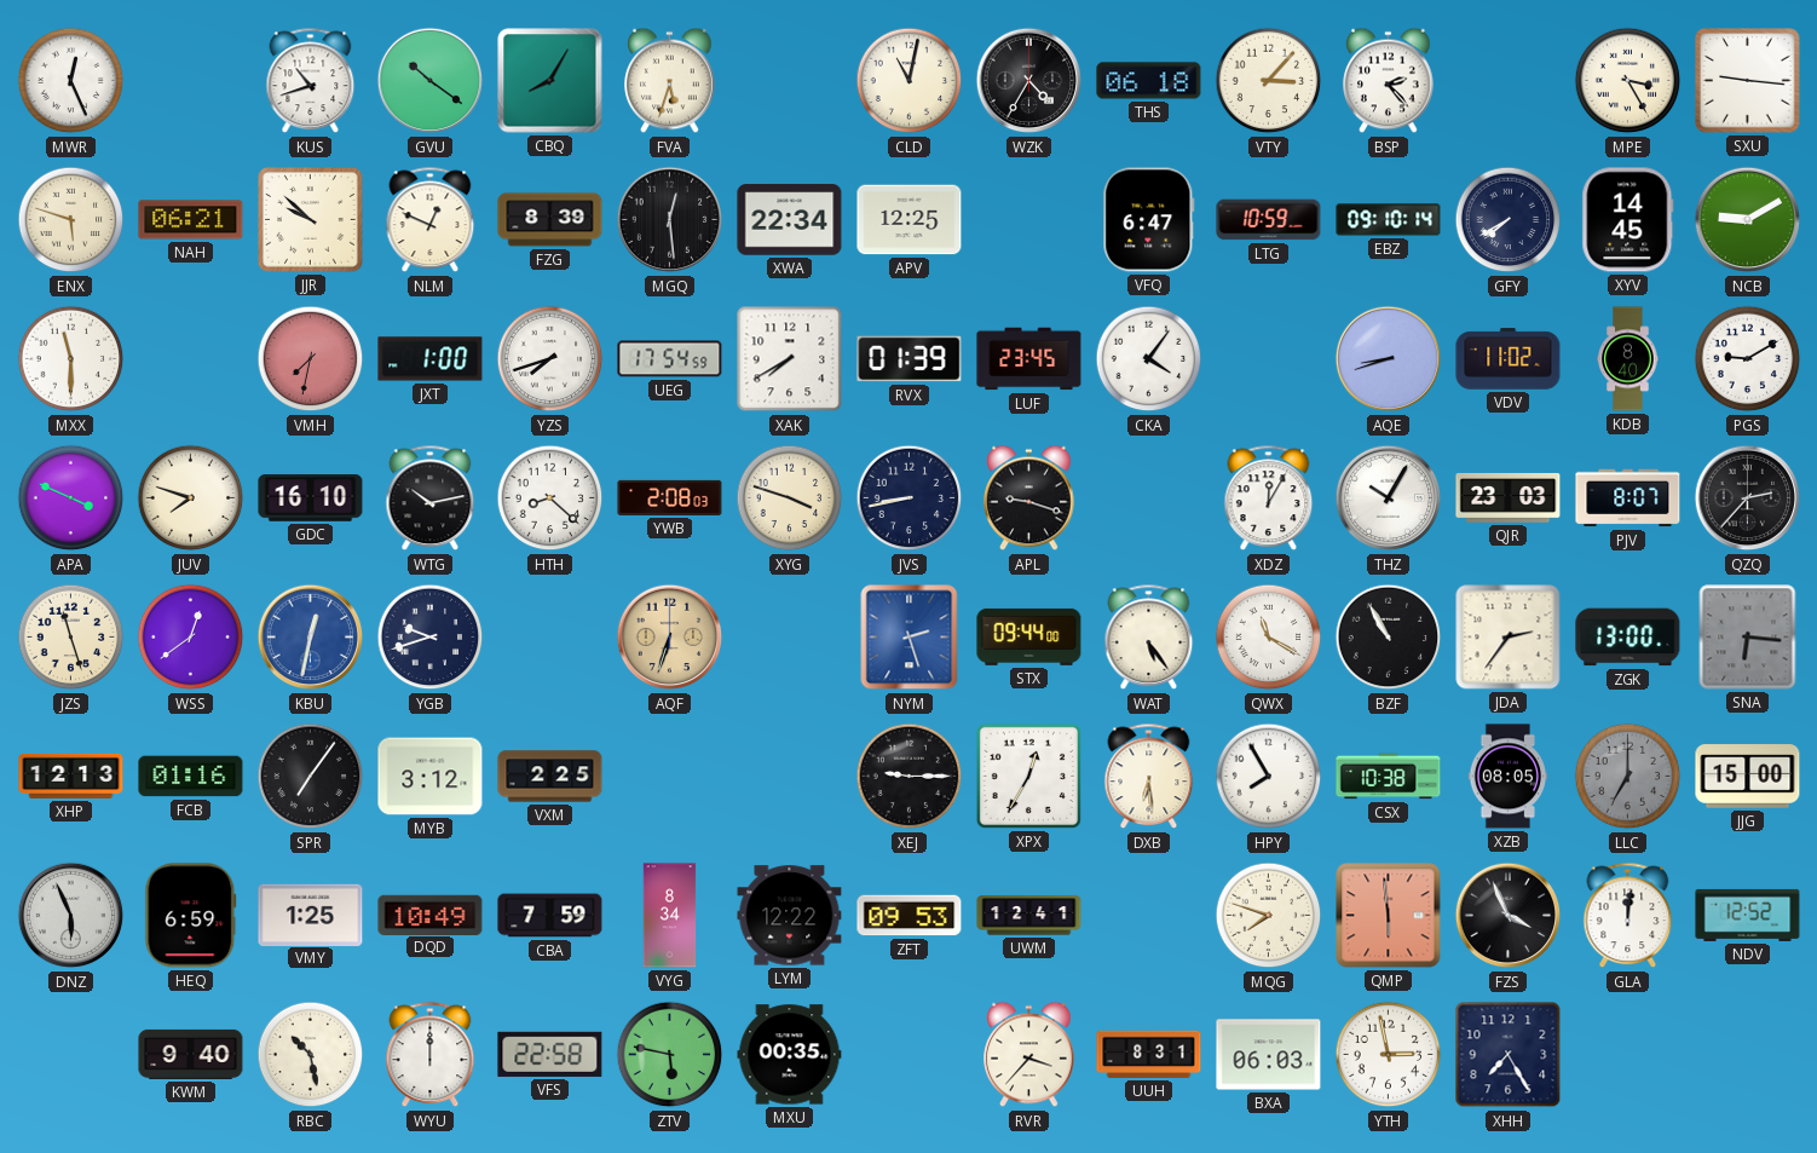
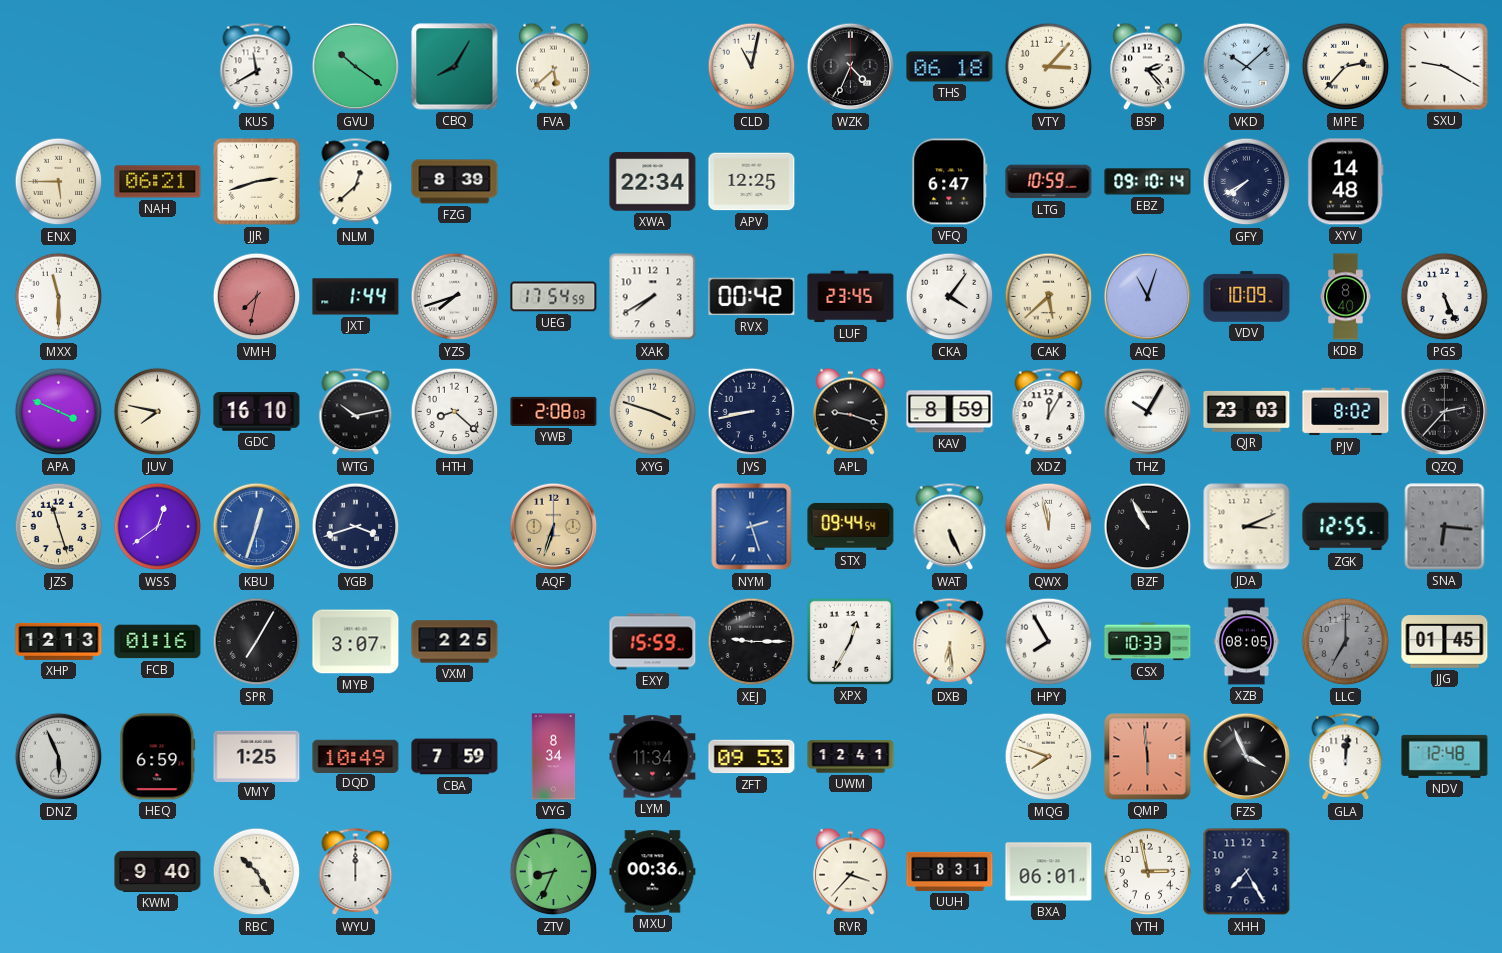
MWR: 12:26 -> none (71, 81)
KUS: 10:42 -> 11:40 (257, 67)
FVA: 5:33 -> 5:38 (554, 67)
WZK: 4:35 -> 4:34 (851, 67)
VKD: none -> 10:08 (1247, 67)
MPE: 3:25 -> 2:37 (1346, 67)
SXU: 9:16 -> 9:20 (1445, 67)
ENX: 5:48 -> 5:45 (59, 182)
JJR: 9:52 -> 2:42 (257, 182)
NLM: 12:49 -> 12:38 (356, 182)
MGQ: 12:29 -> none (670, 220)
XYV: 14:45 -> 14:48 (1346, 182)
NCB: 9:10 -> none (1748, 220)
JXT: 1:00 -> 1:44 (356, 297)
RVX: 01:39 -> 00:42 (752, 297)
CAK: none -> 5:38 (1049, 297)
AQE: 8:42 -> 11:03 (1148, 297)
VDV: 11:02 -> 10:09 (1247, 297)
PGS: 9:10 -> 5:26 (1445, 297)
JUV: 7:48 -> 7:47 (158, 412)
KAV: none -> 8:59 (950, 412)
PJV: 8:07 -> 8:02 (1346, 412)
KBU: 12:32 -> 12:33 (257, 527)
YGB: 9:42 -> 3:42 (356, 527)
STX: 09:44:00 -> 09:44:54 (851, 526)
WAT: 5:24 -> 5:26 (950, 527)
QWX: 11:20 -> 11:58 (1049, 527)
JDA: 2:36 -> 3:11 (1247, 527)
ZGK: 13:00 -> 12:55 (1346, 527)
SPR: 7:06 -> 7:05 (257, 642)
MYB: 3:12 -> 3:07 (356, 642)
EXY: none -> 15:59 (653, 642)
CSX: 10:38 -> 10:33 (1148, 642)
JJG: 15:00 -> 01:45 (1445, 642)
LYM: 12:22 -> 11:34 (653, 757)
NDV: 12:52 -> 12:48 (1445, 756)
RBC: 10:28 -> 10:25 (257, 872)
VFS: 22:58 -> none (550, 1054)
ZTV: 5:47 -> 8:34 (554, 872)
MXU: 00:35 -> 00:36 (653, 872)
BXA: 06:03 -> 06:01 (1049, 872)
